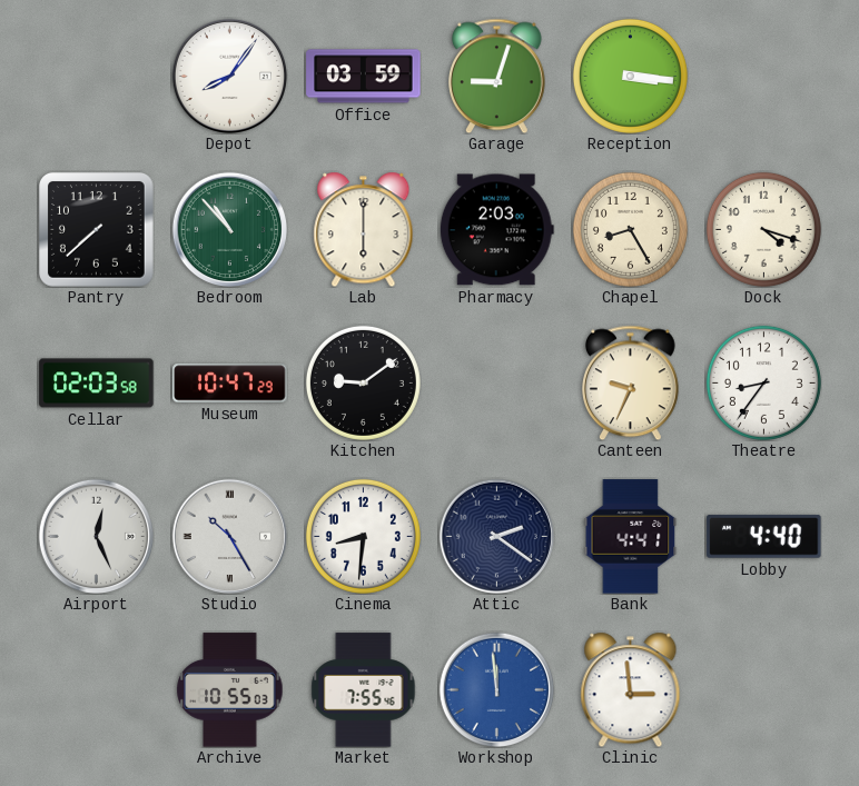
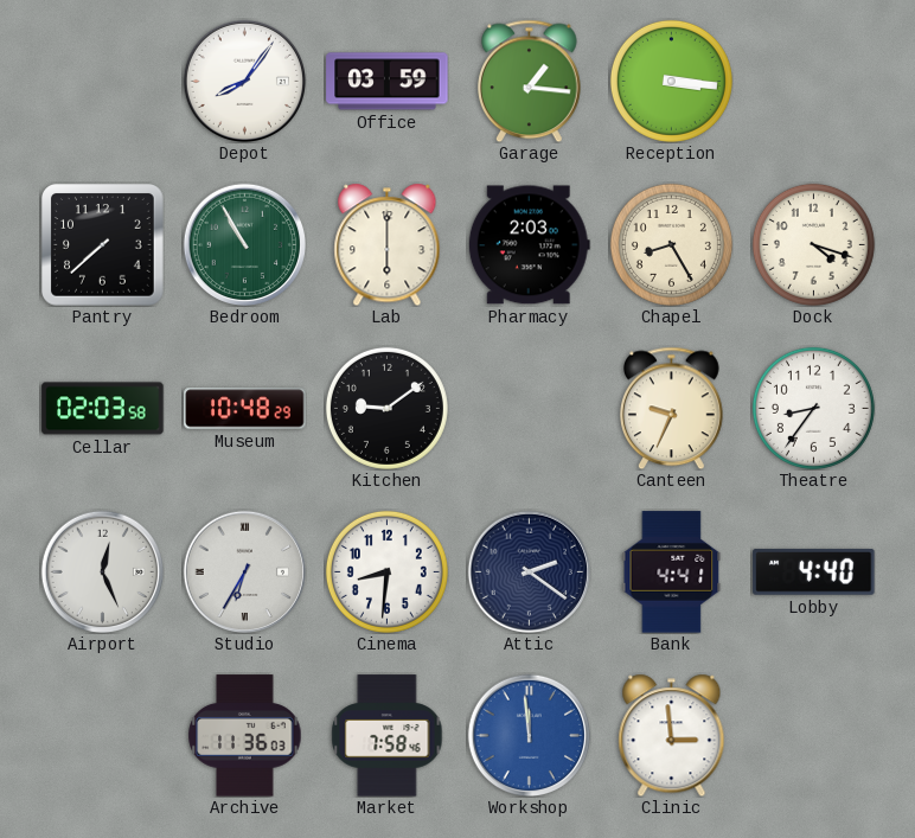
Garage: 9:03 -> 1:16 (530, 81)
Bedroom: 10:53 -> 10:55 (244, 244)
Museum: 10:47 -> 10:48 (245, 409)
Studio: 10:25 -> 6:35 (244, 571)
Archive: 10:55 -> 11:36 (245, 736)
Market: 7:55 -> 7:58 (388, 736)
